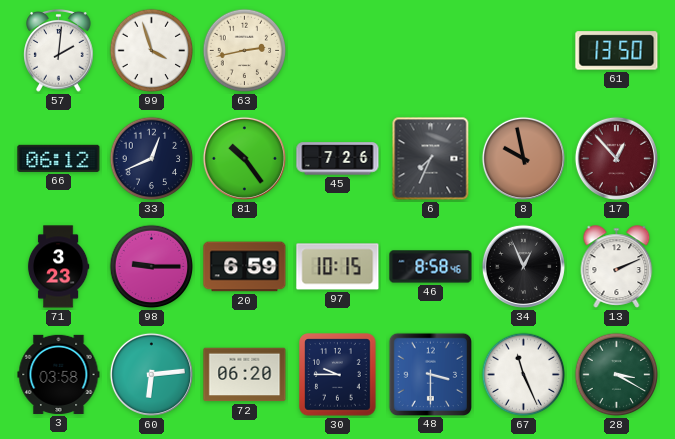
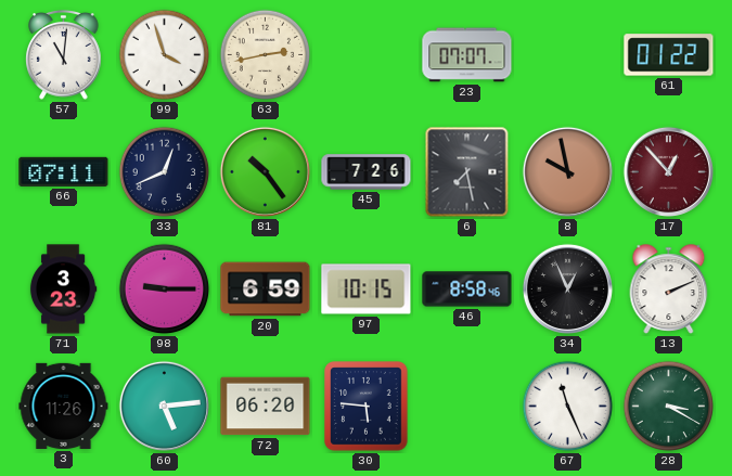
57: 2:01 -> 11:01 (64, 55)
23: none -> 07:07 (467, 55)
61: 13:50 -> 01:22 (669, 55)
66: 06:12 -> 07:11 (64, 171)
6: 7:34 -> 7:28 (467, 172)
3: 03:58 -> 11:26 (64, 406)
60: 6:14 -> 5:14 (164, 406)
30: 9:45 -> 5:46 (367, 407)
48: 3:30 -> none (430, 374)
